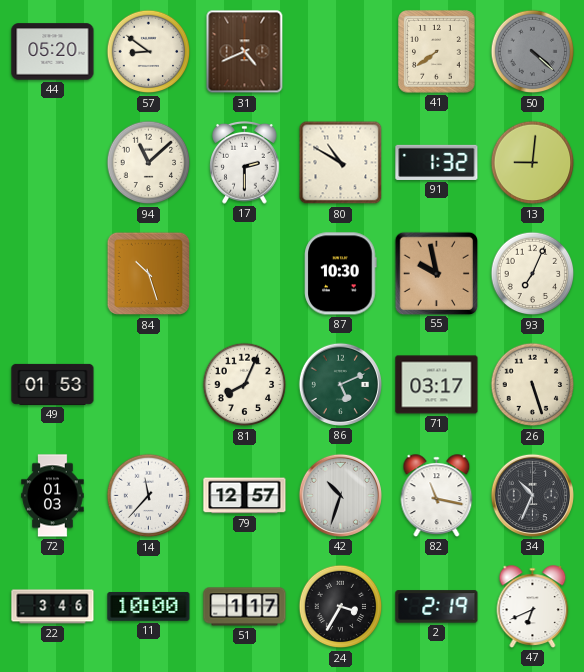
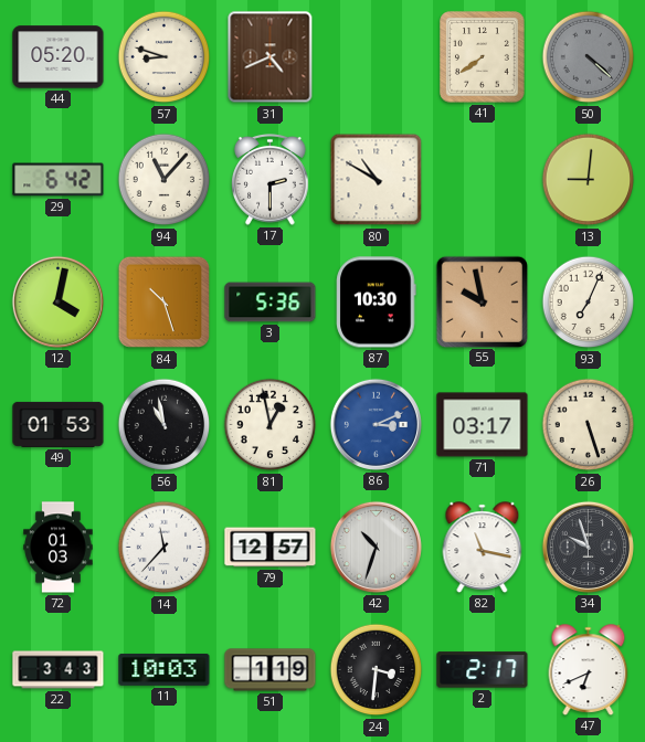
57: 8:51 -> 8:48 (165, 57)
29: none -> 6:42 (59, 180)
94: 11:08 -> 11:07 (165, 180)
91: 1:32 -> none (437, 162)
12: none -> 4:02 (57, 301)
3: none -> 5:36 (271, 303)
56: none -> 10:58 (165, 425)
81: 8:04 -> 12:58 (271, 425)
86: 5:11 -> 3:11 (376, 424)
86 dial: green -> blue (376, 424)
34: 10:34 -> 9:57 (588, 547)
22: 3:46 -> 3:43 (59, 670)
11: 10:00 -> 10:03 (165, 669)
51: 1:17 -> 1:19 (271, 670)
24: 3:35 -> 3:31 (377, 670)
2: 2:19 -> 2:17 (483, 670)
